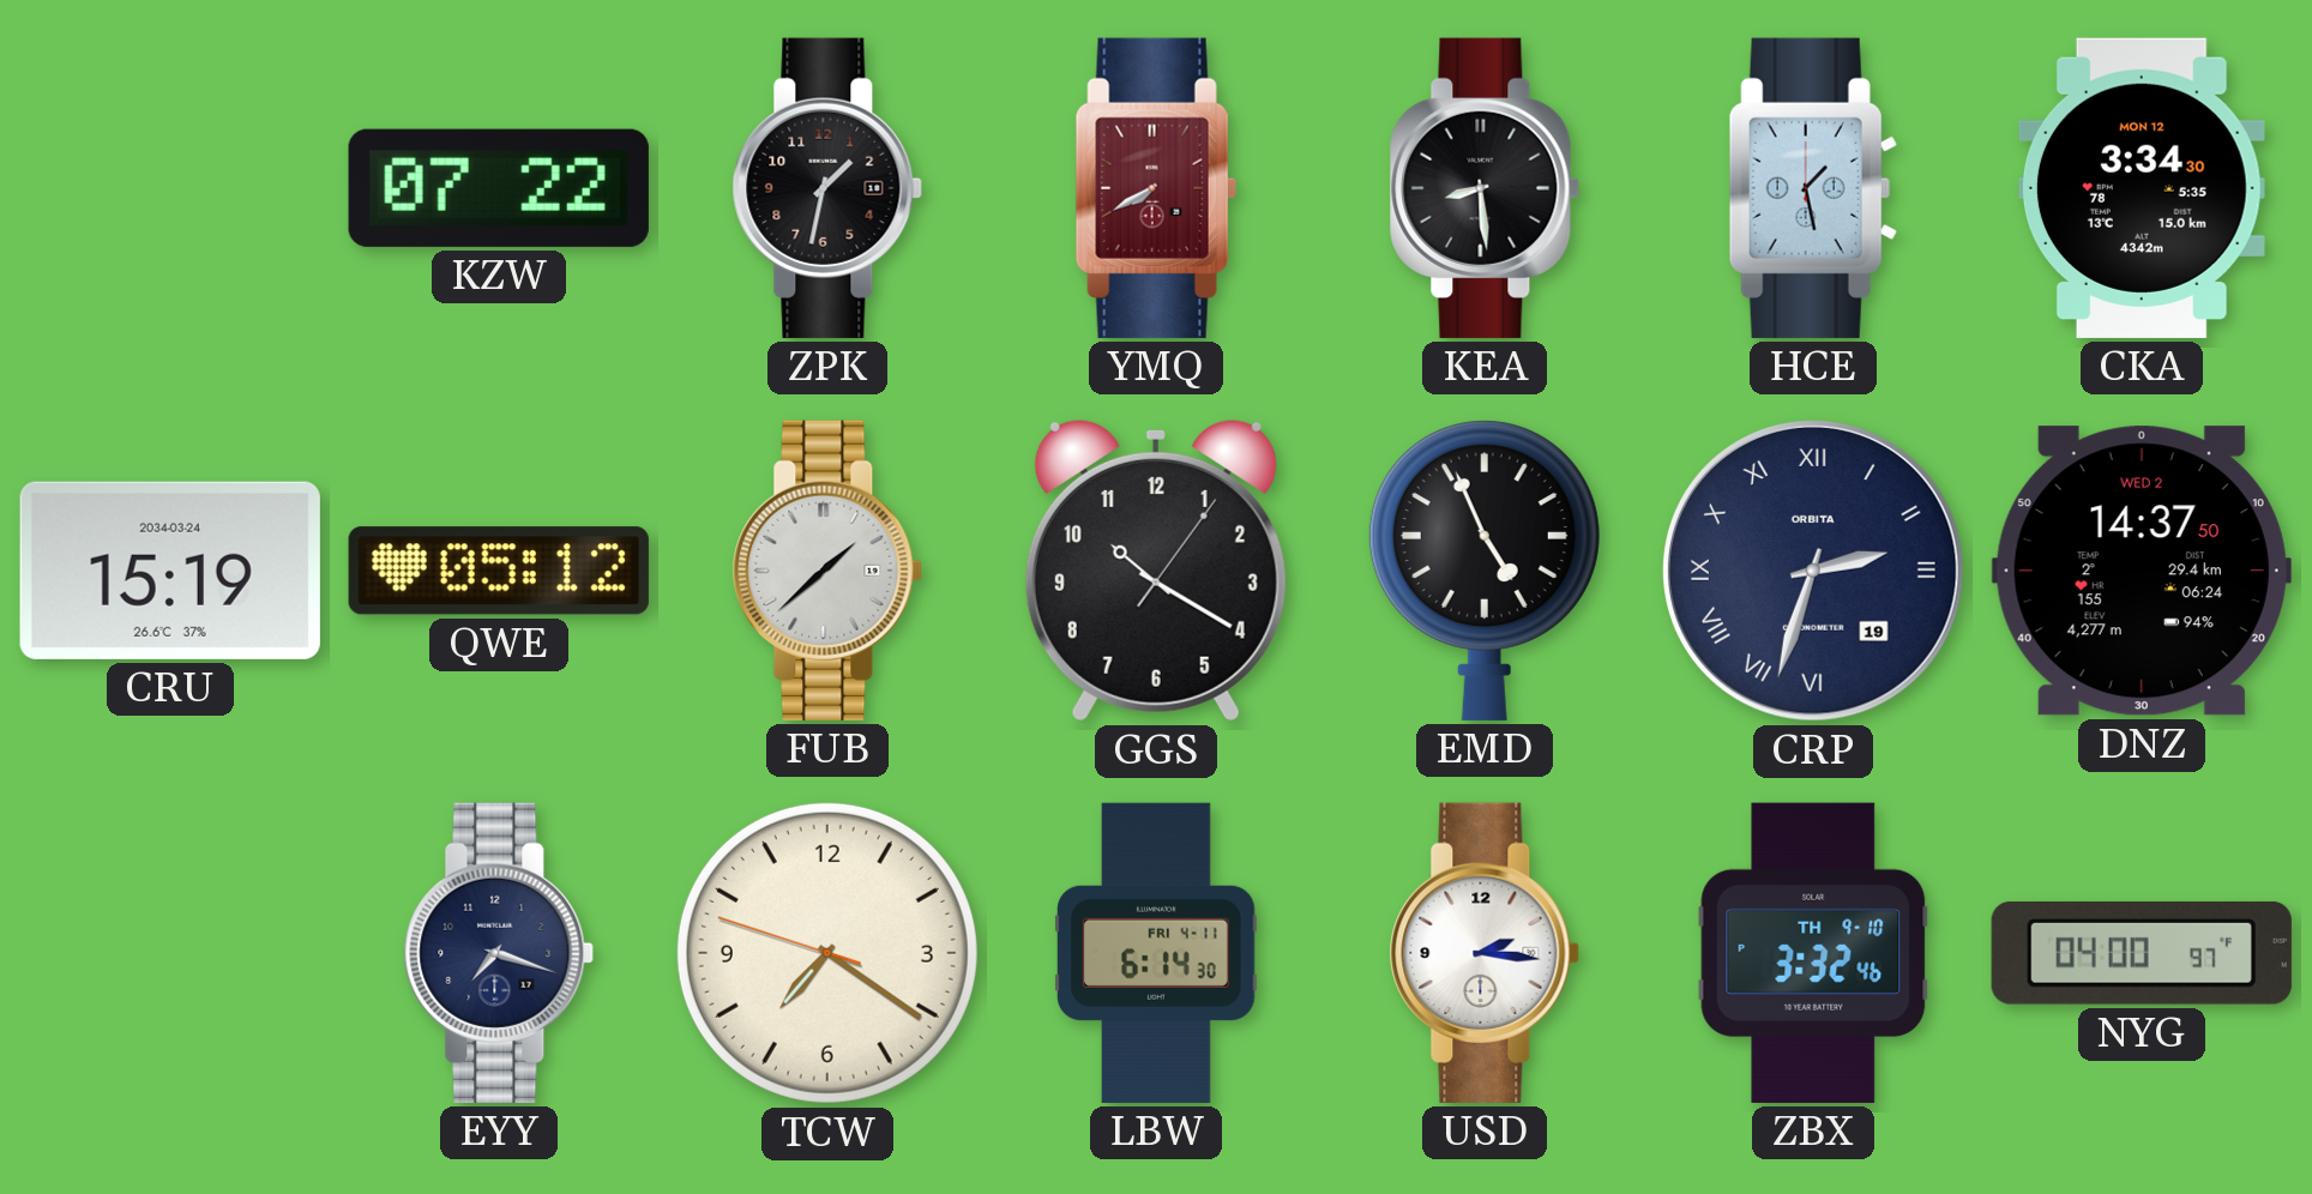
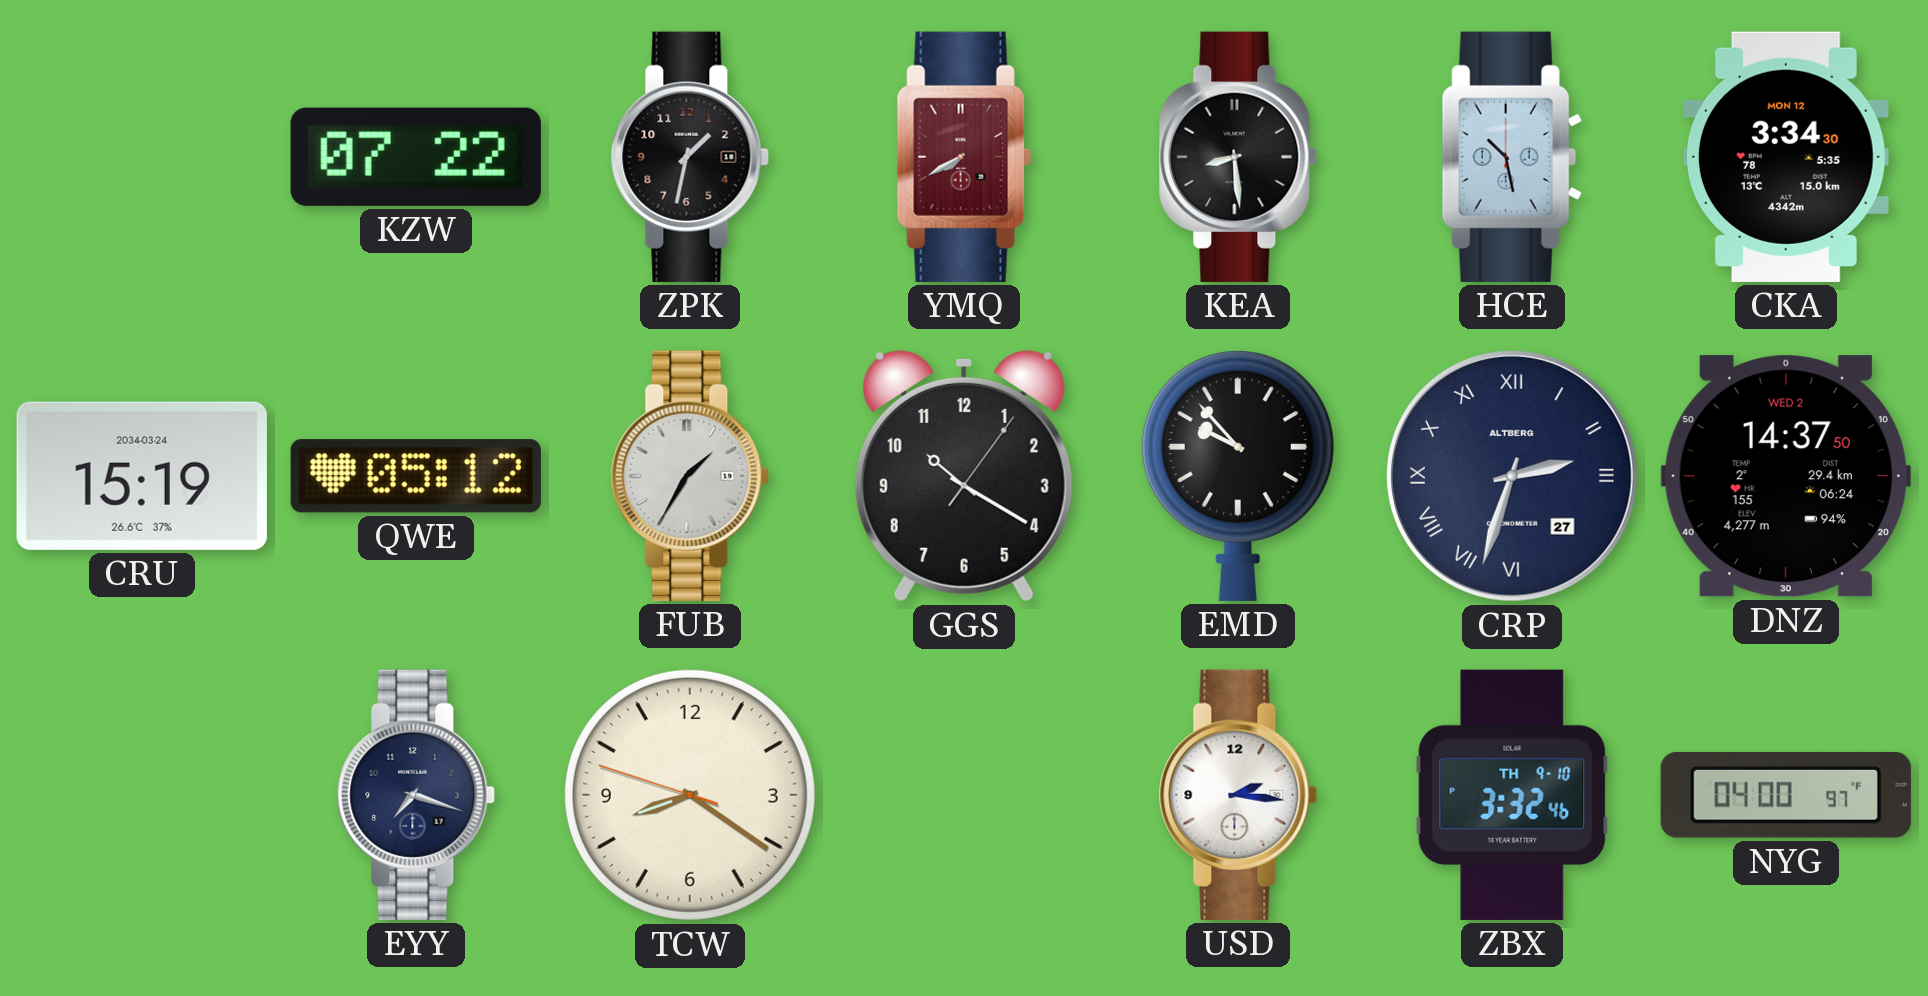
HCE: 1:28 -> 10:28 (1512, 157)
FUB: 1:38 -> 1:35 (690, 476)
EMD: 4:56 -> 9:53 (1238, 476)
CRP date: 19 -> 27 (1512, 476)
CRP brand: ORBITA -> ALTBERG (1512, 476)
TCW: 7:20 -> 8:20 (690, 795)
LBW: 6:14 -> none (1156, 953)
